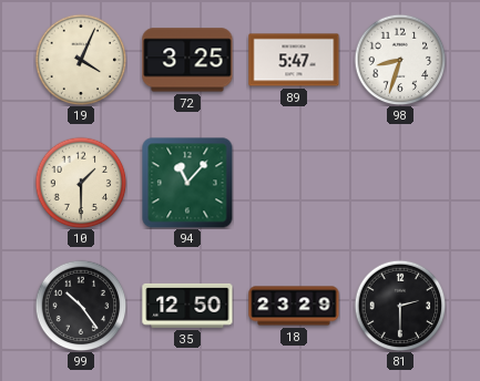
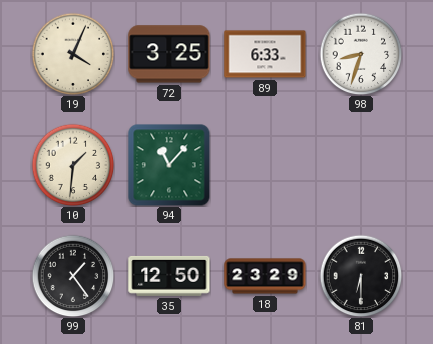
89: 5:47 -> 6:33 (265, 54)
10: 1:30 -> 1:31 (73, 165)
99: 10:24 -> 1:24 (73, 276)
81: 2:30 -> 6:30 (361, 276)
